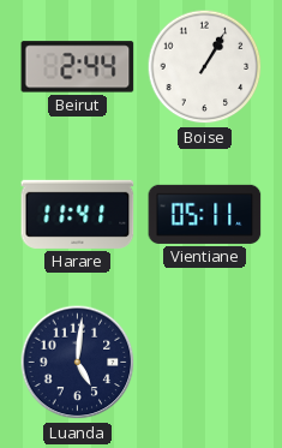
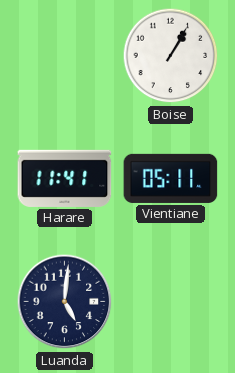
Beirut: 2:44 -> none (78, 67)
